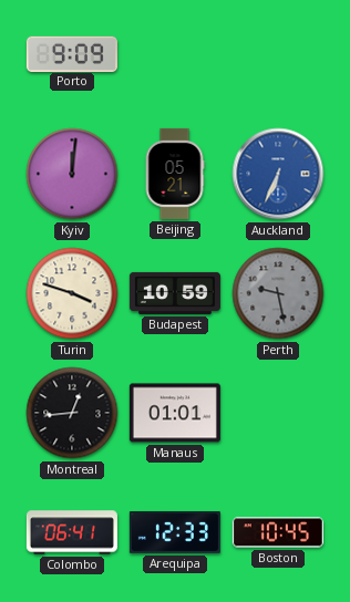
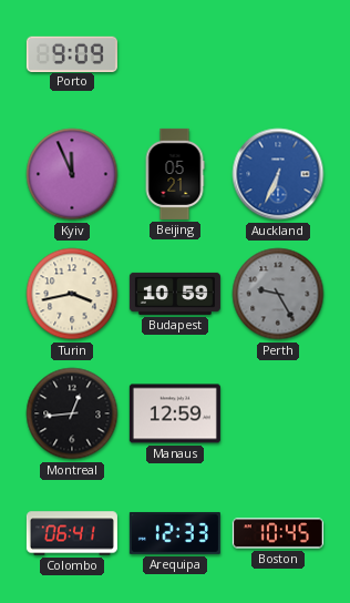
Kyiv: 12:01 -> 11:56 (72, 174)
Turin: 3:48 -> 3:43 (72, 294)
Perth: 9:28 -> 9:25 (278, 294)
Manaus: 01:01 -> 12:59 (175, 413)
